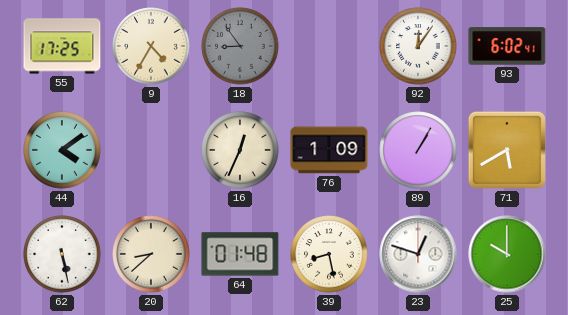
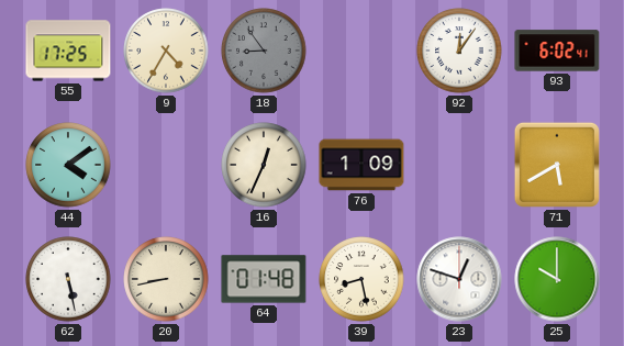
89: 1:05 -> none (418, 150)
20: 8:38 -> 8:43 (166, 279)
